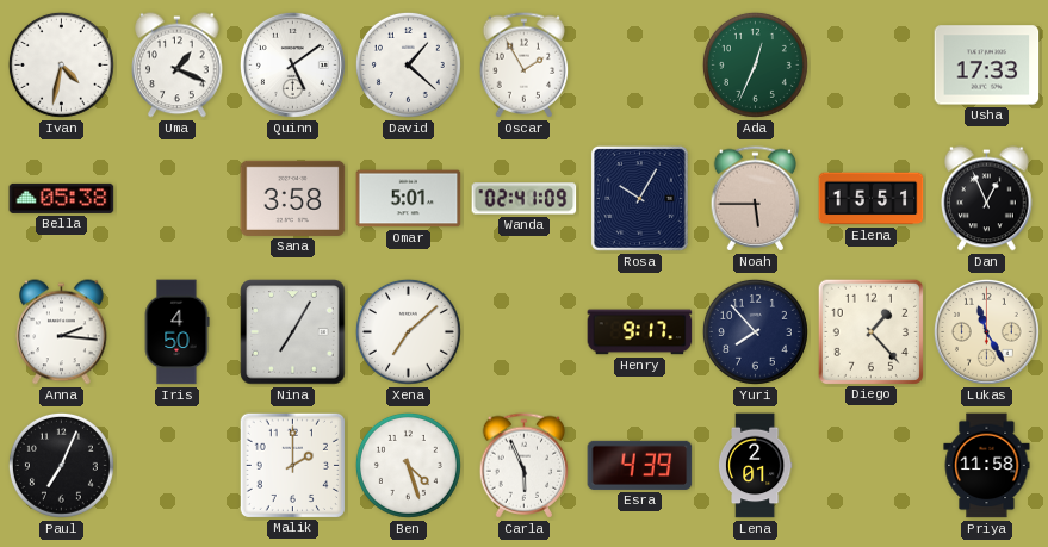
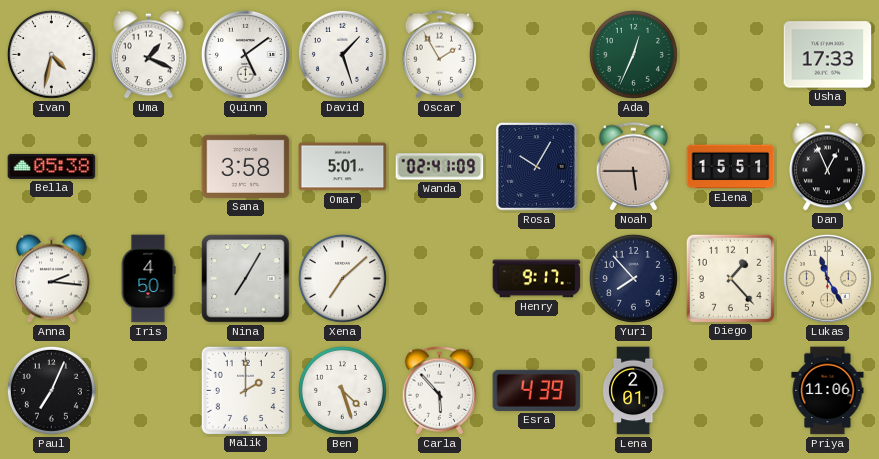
David: 1:22 -> 1:27 (342, 54)
Carla: 5:56 -> 5:53 (440, 391)
Priya: 11:58 -> 11:06 (828, 391)
